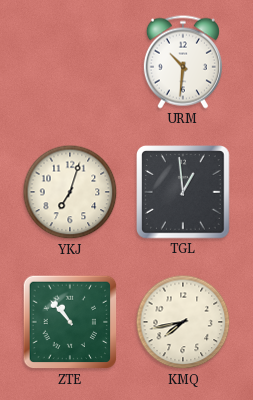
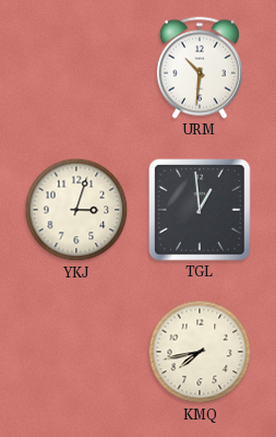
YKJ: 7:03 -> 3:03 (76, 210)
ZTE: 10:53 -> none (70, 322)
